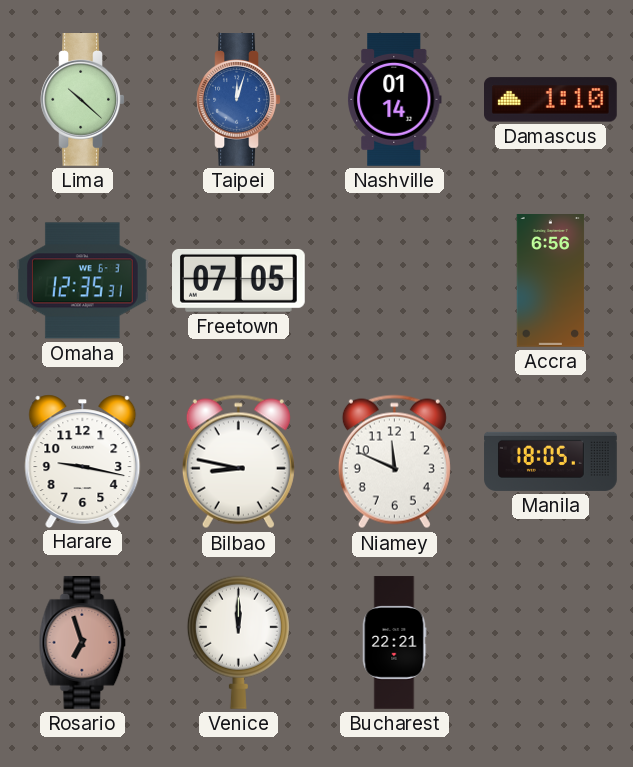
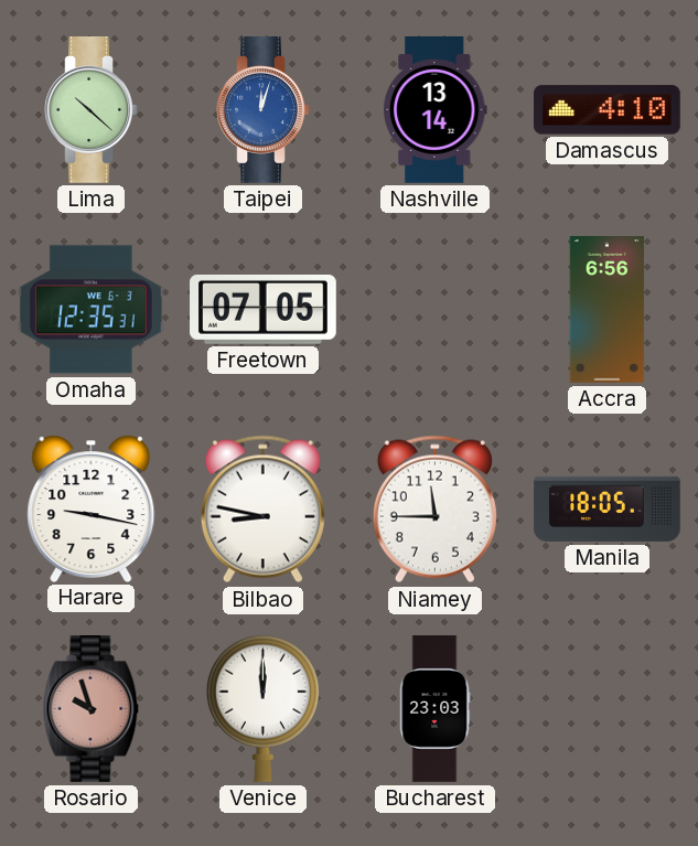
Nashville: 01:14 -> 13:14 (436, 110)
Damascus: 1:10 -> 4:10 (608, 110)
Niamey: 11:49 -> 11:45 (434, 510)
Rosario: 6:57 -> 9:57 (92, 709)
Bucharest: 22:21 -> 23:03 (434, 709)
